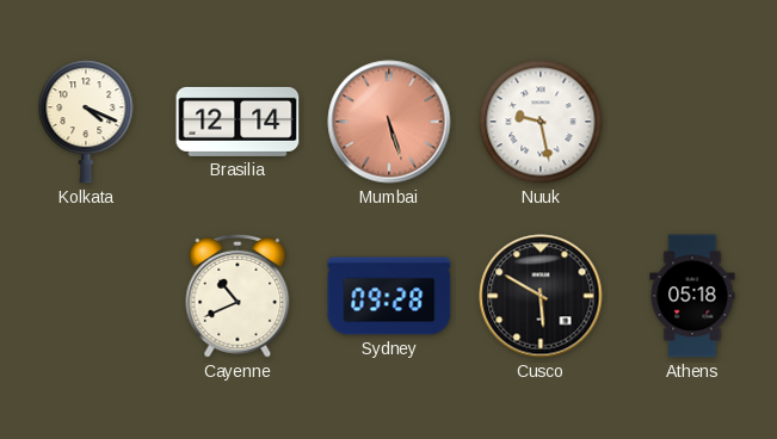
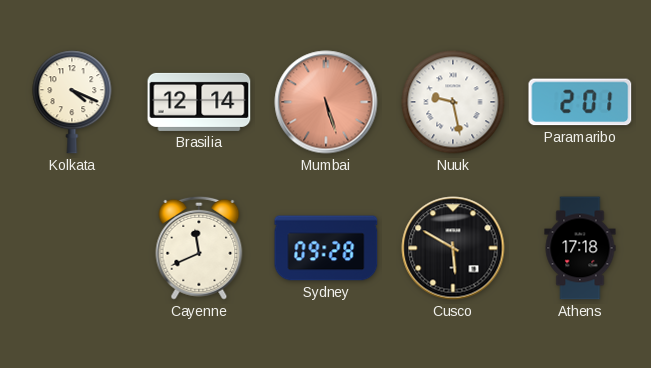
Paramaribo: none -> 2:01 (580, 102)
Cayenne: 10:41 -> 11:41 (199, 248)
Athens: 05:18 -> 17:18 (580, 248)
